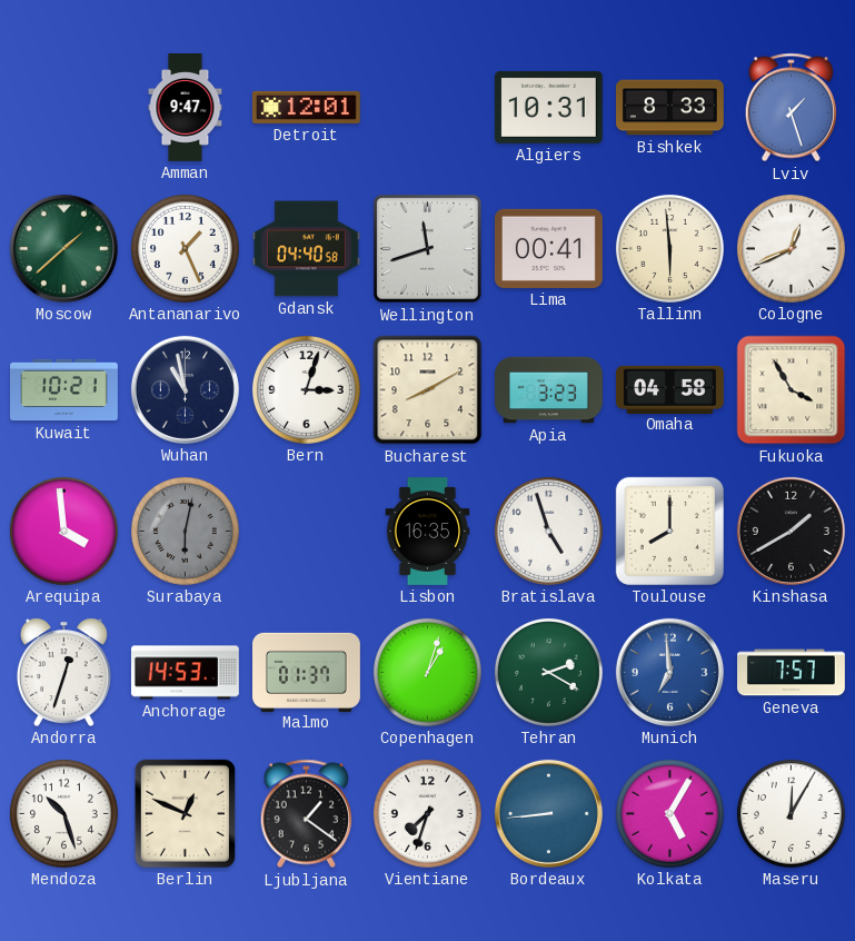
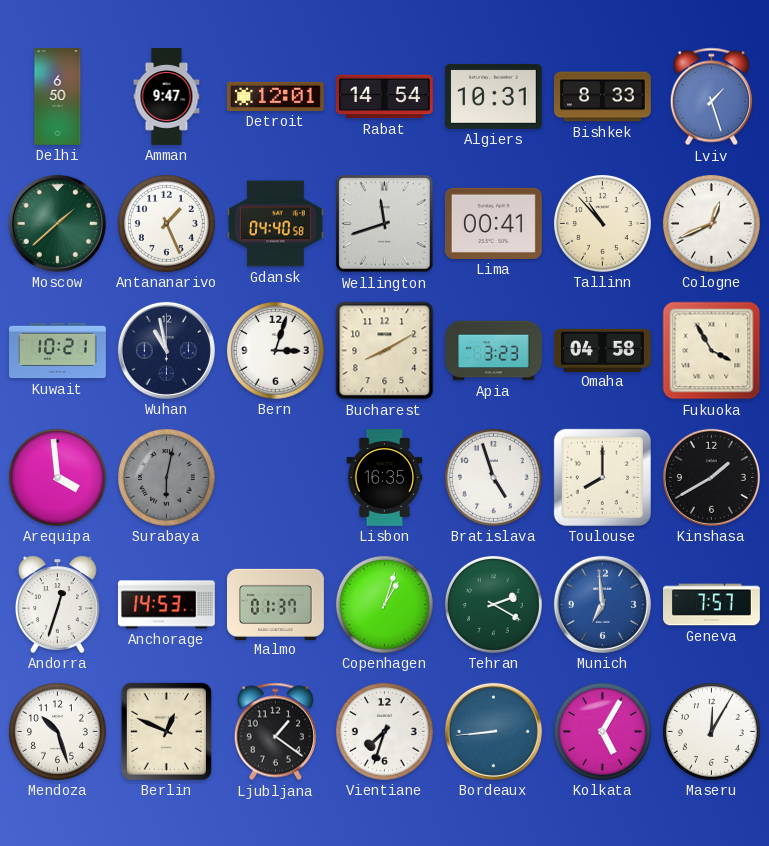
Delhi: none -> 6:50 (58, 97)
Rabat: none -> 14:54 (385, 97)
Tallinn: 5:59 -> 10:53 (602, 223)
